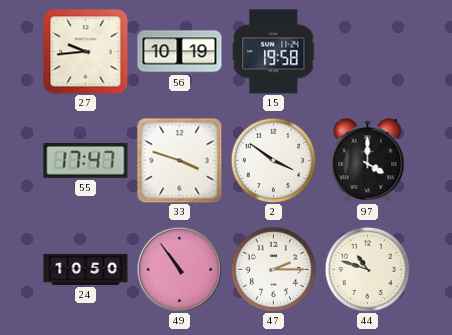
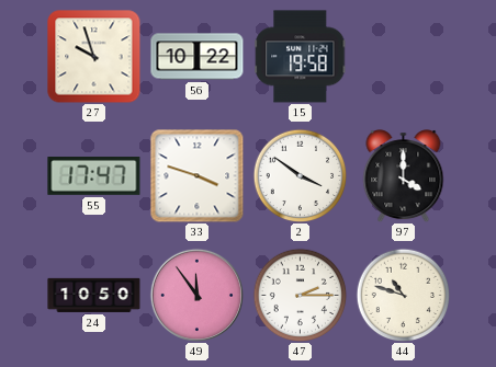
27: 9:44 -> 9:57 (94, 57)
56: 10:19 -> 10:22 (198, 57)
49: 10:54 -> 11:54 (196, 295)
